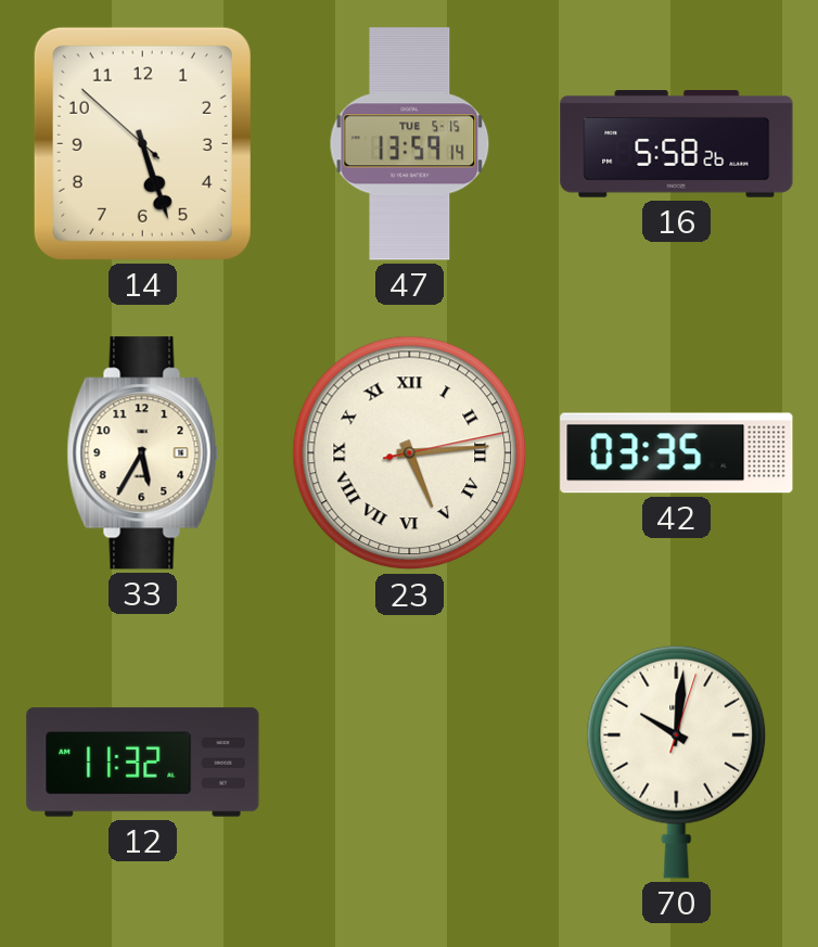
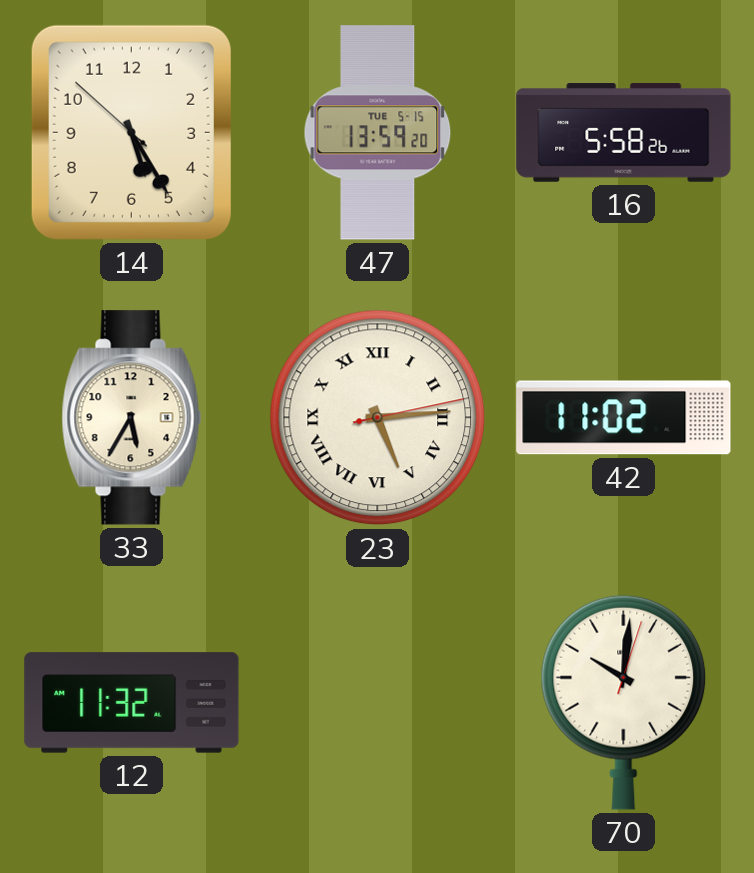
14: 5:26 -> 5:24 (131, 132)
47: 13:59:14 -> 13:59:20 (378, 133)
42: 03:35 -> 11:02 (624, 418)
